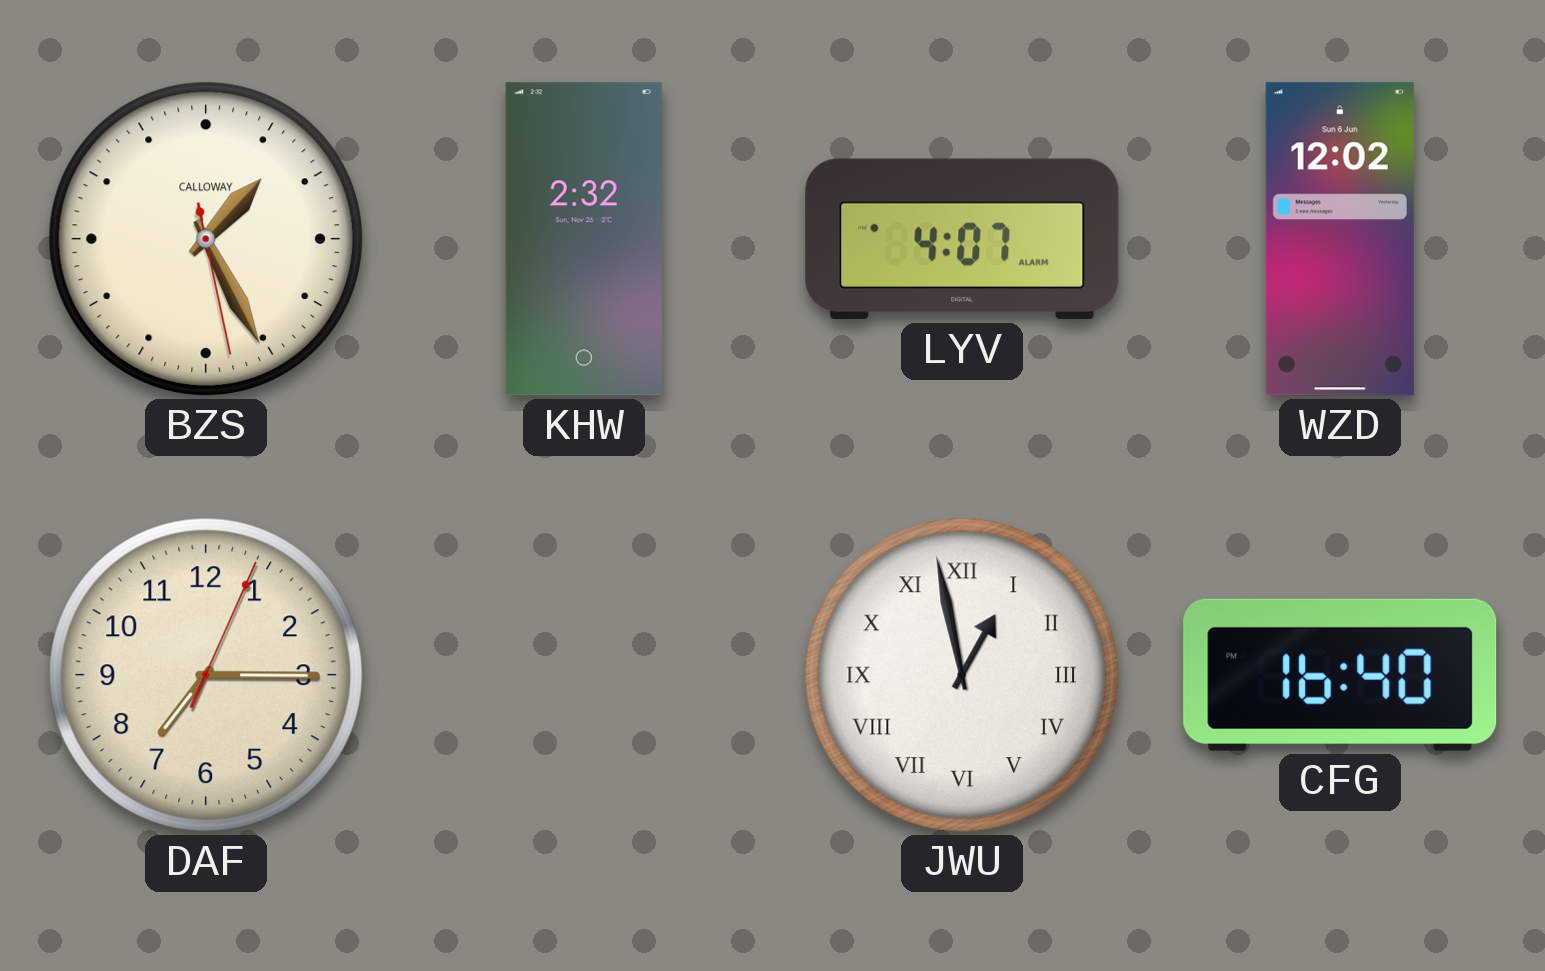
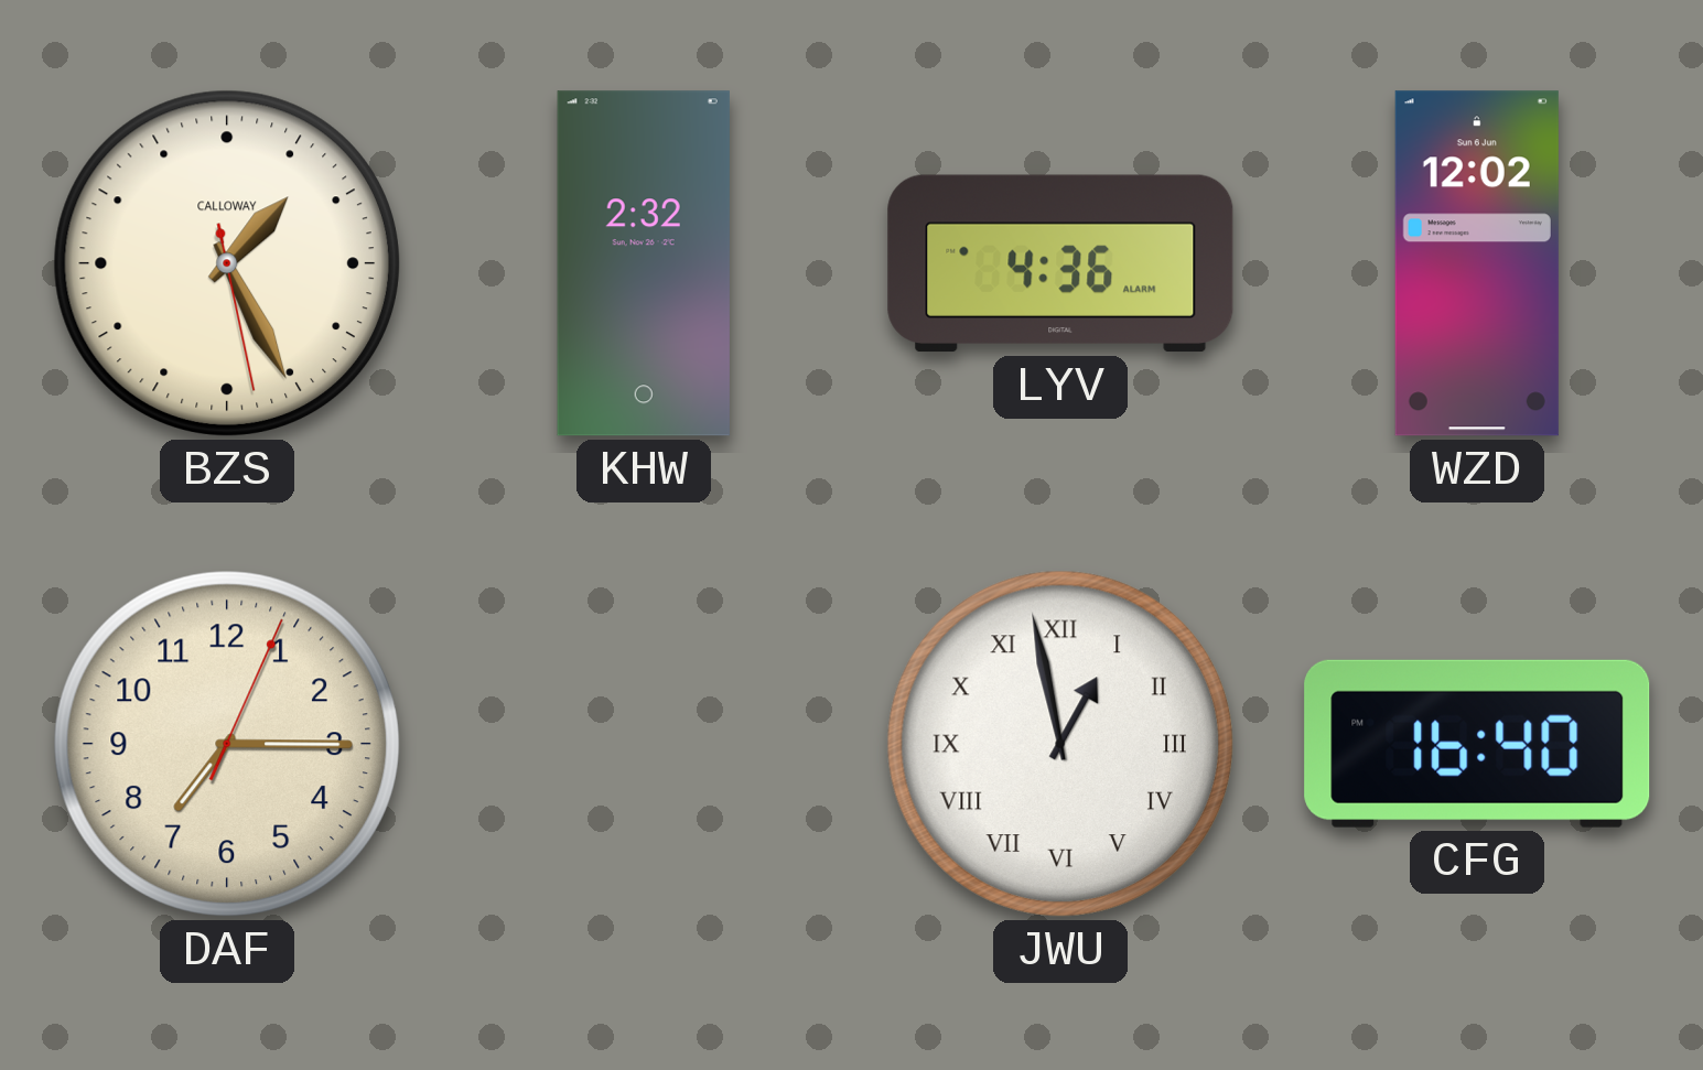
LYV: 4:07 -> 4:36 (1060, 263)
